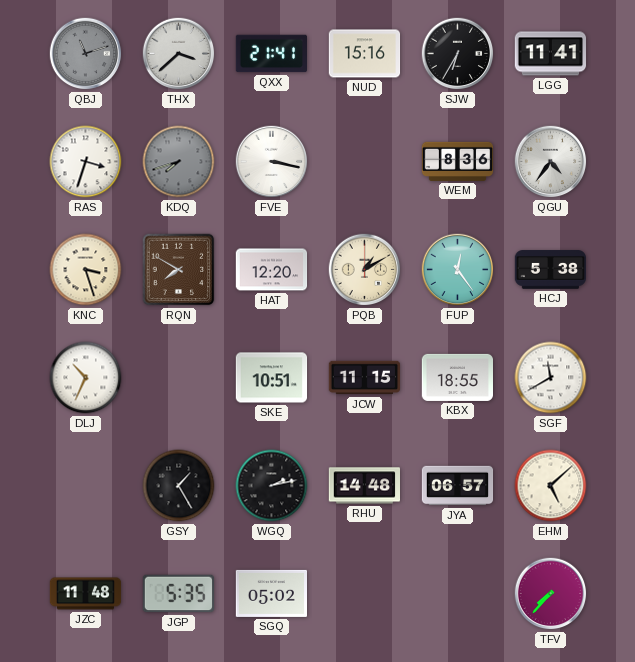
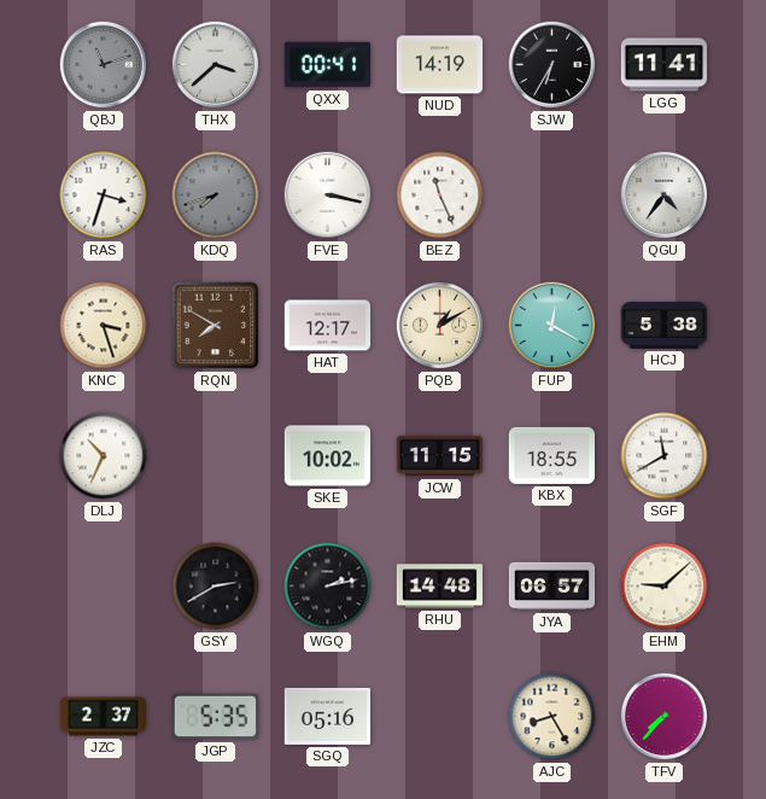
QXX: 21:41 -> 00:41 (327, 65)
NUD: 15:16 -> 14:19 (440, 65)
BEZ: none -> 11:26 (440, 196)
WEM: 8:36 -> none (458, 161)
HAT: 12:20 -> 12:17 (328, 326)
FUP: 12:24 -> 12:20 (552, 326)
SKE: 10:51 -> 10:02 (328, 456)
GSY: 1:25 -> 2:40 (216, 587)
EHM: 5:08 -> 9:08 (665, 587)
JZC: 11:48 -> 2:37 (104, 717)
SGQ: 05:02 -> 05:16 (327, 716)
AJC: none -> 8:25 (552, 717)
